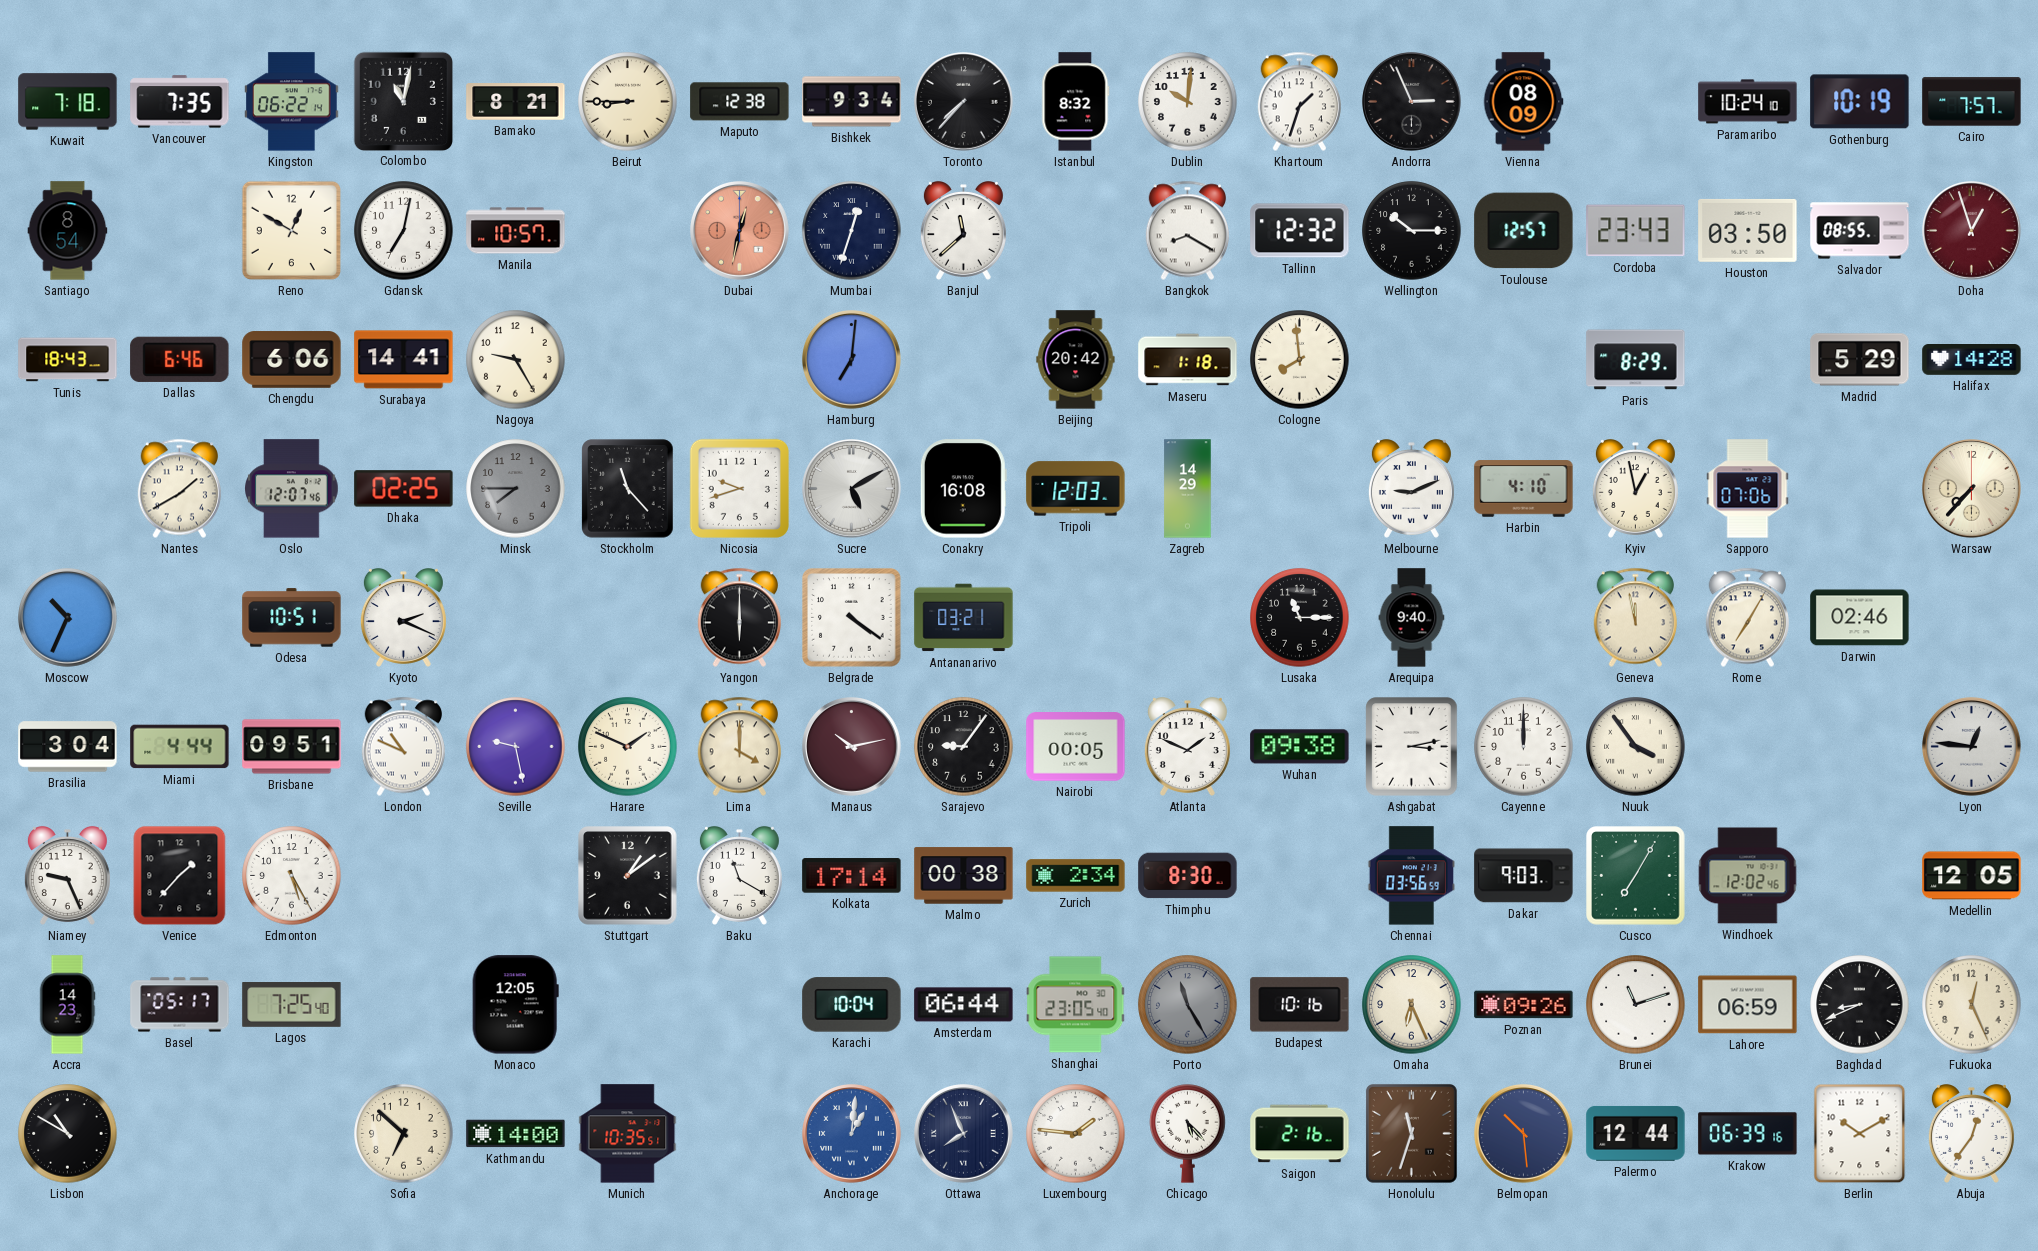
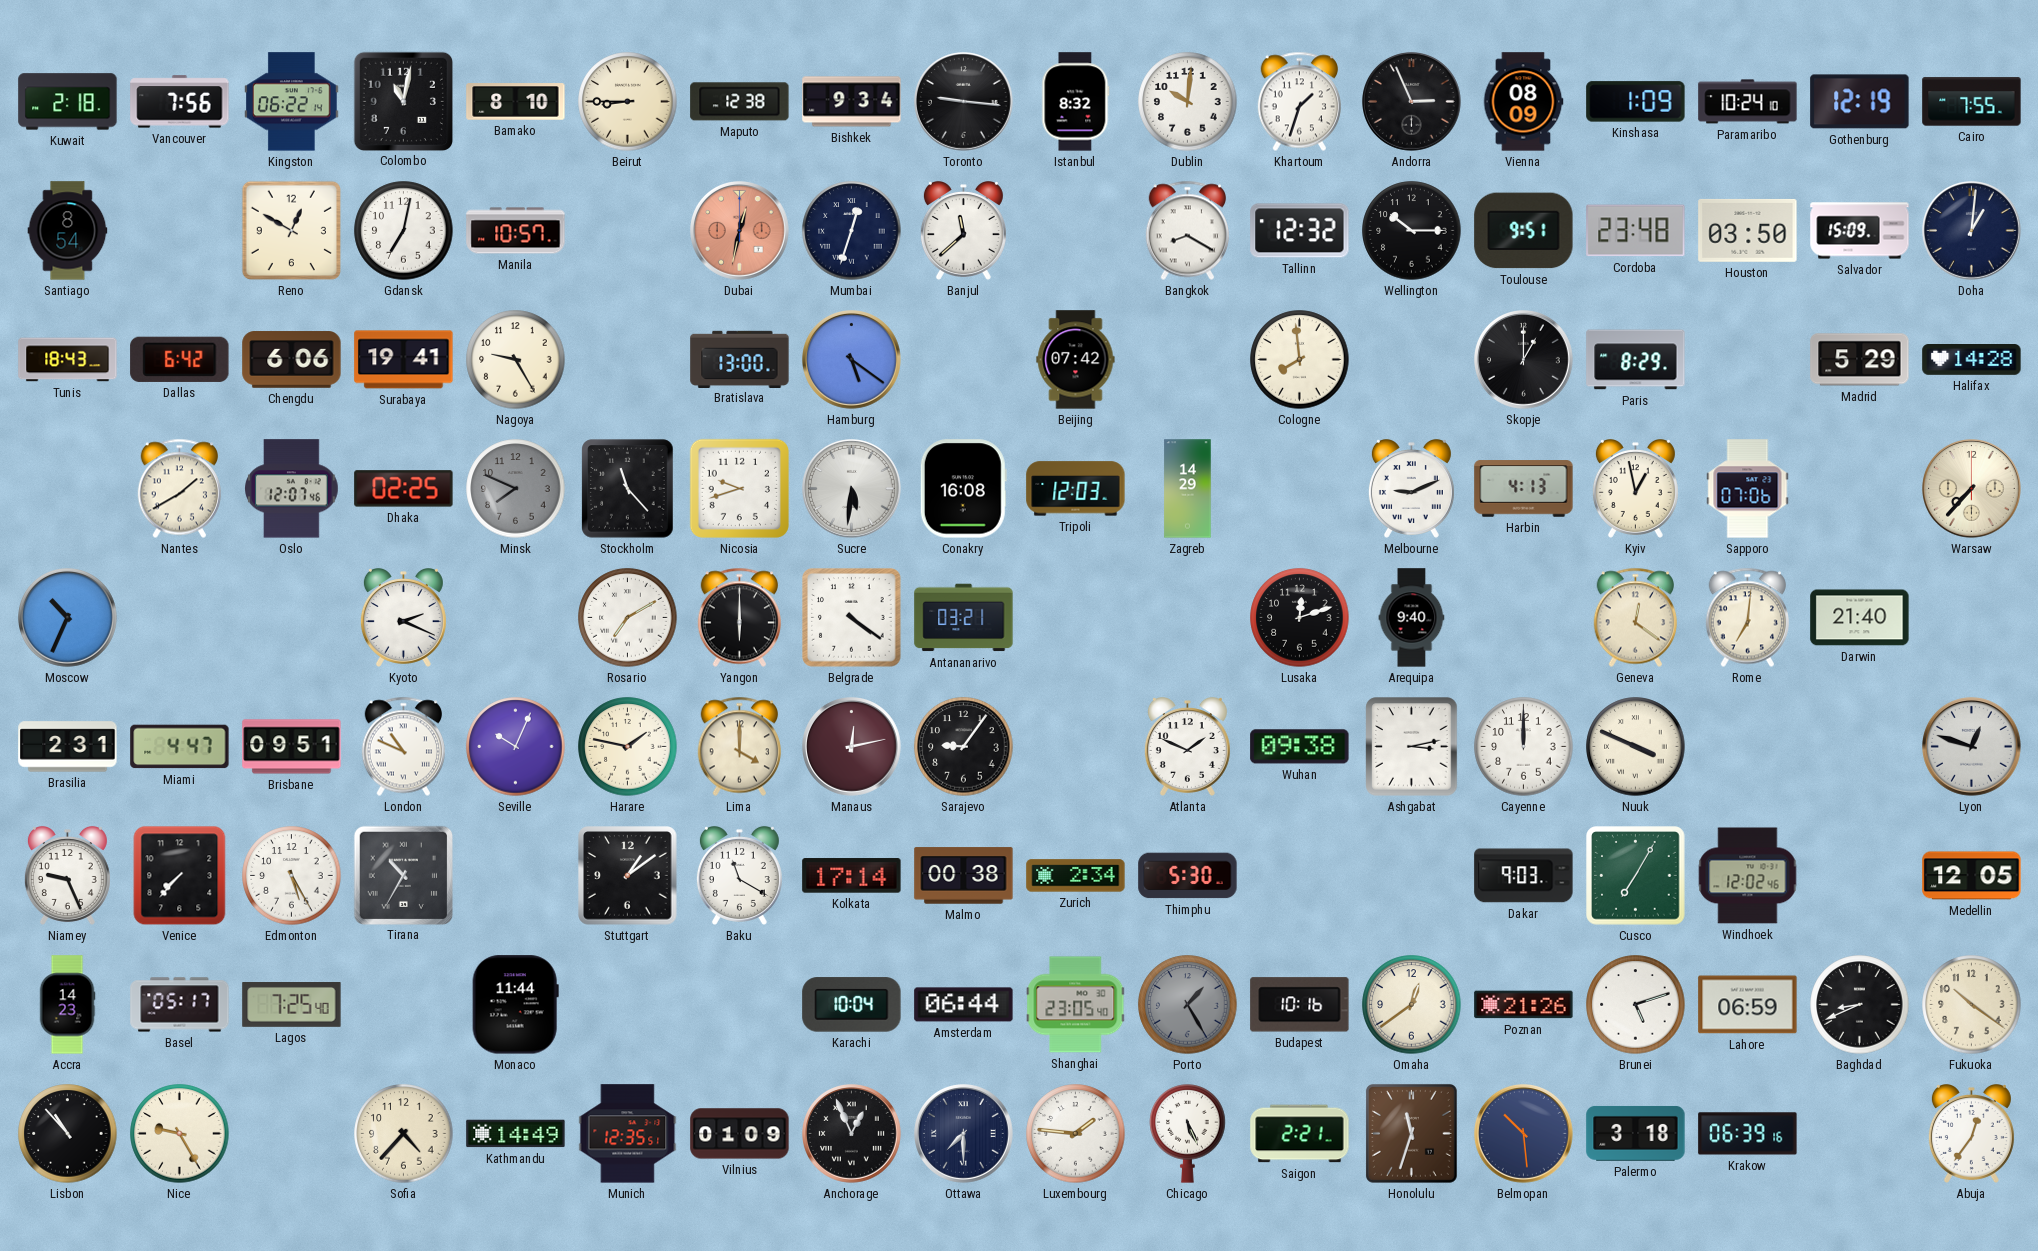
Kuwait: 7:18 -> 2:18 (68, 102)
Vancouver: 7:35 -> 7:56 (180, 102)
Bamako: 8:21 -> 8:10 (516, 102)
Toronto: 7:37 -> 9:16 (964, 102)
Kinshasa: none -> 1:09 (1636, 102)
Gothenburg: 10:19 -> 12:19 (1860, 102)
Cairo: 7:57 -> 7:55 (1972, 102)
Toulouse: 12:57 -> 9:51 (1524, 231)
Cordoba: 23:43 -> 23:48 (1636, 231)
Salvador: 08:55 -> 15:09 (1860, 231)
Doha: 12:57 -> 1:01 (1972, 231)
Doha dial: burgundy -> navy (1972, 231)
Dallas: 6:46 -> 6:42 (180, 359)
Surabaya: 14:41 -> 19:41 (404, 360)
Bratislava: none -> 13:00 (740, 359)
Hamburg: 7:01 -> 5:21 (852, 360)
Beijing: 20:42 -> 07:42 (1076, 360)
Maseru: 1:18 -> none (1188, 360)
Skopje: none -> 1:00 (1524, 360)
Minsk: 7:45 -> 7:49 (516, 489)
Sucre: 5:10 -> 5:31 (852, 489)
Harbin: 4:10 -> 4:13 (1524, 489)
Odesa: 10:51 -> none (292, 618)
Rosario: none -> 7:10 (628, 618)
Lusaka: 11:15 -> 12:12 (1300, 618)
Geneva: 11:58 -> 12:21 (1635, 618)
Rome: 7:05 -> 7:01 (1747, 618)
Darwin: 02:46 -> 21:40 (1860, 618)
Brasilia: 3:04 -> 2:31 (68, 747)
Miami: 4:44 -> 4:47 (180, 747)
Seville: 9:28 -> 10:04 (516, 747)
Harare: 1:49 -> 1:47 (628, 747)
Manaus: 10:13 -> 12:13 (852, 747)
Nairobi: 00:05 -> none (1076, 747)
Nuuk: 3:54 -> 3:49 (1636, 747)
Lyon: 12:46 -> 12:48 (1972, 747)
Venice: 1:37 -> 7:37 (180, 876)
Tirana: none -> 10:35 (403, 875)
Thimphu: 8:30 -> 5:30 (1188, 876)
Chennai: 03:56 -> none (1411, 876)
Monaco: 12:05 -> 11:44 (515, 1005)
Porto: 11:25 -> 1:25 (1188, 1005)
Omaha: 6:26 -> 12:39 (1412, 1005)
Poznan: 09:26 -> 21:26 (1524, 1005)
Brunei: 11:12 -> 5:12 (1636, 1005)
Fukuoka: 12:26 -> 10:21 (1972, 1005)
Lisbon: 10:50 -> 10:53 (68, 1134)
Nice: none -> 9:25 (180, 1134)
Sofia: 6:52 -> 4:37 (404, 1134)
Kathmandu: 14:00 -> 14:49 (516, 1134)
Munich: 10:35 -> 12:35 (628, 1134)
Vilnius: none -> 01:09 (740, 1134)
Anchorage: 1:01 -> 12:56 (852, 1134)
Anchorage dial: blue -> black (852, 1134)
Ottawa: 7:56 -> 7:30 (964, 1134)
Chicago: 5:23 -> 5:26 (1188, 1134)
Saigon: 2:16 -> 2:21 (1300, 1134)
Palermo: 12:44 -> 3:18 (1636, 1134)
Berlin: 10:10 -> none (1860, 1134)
